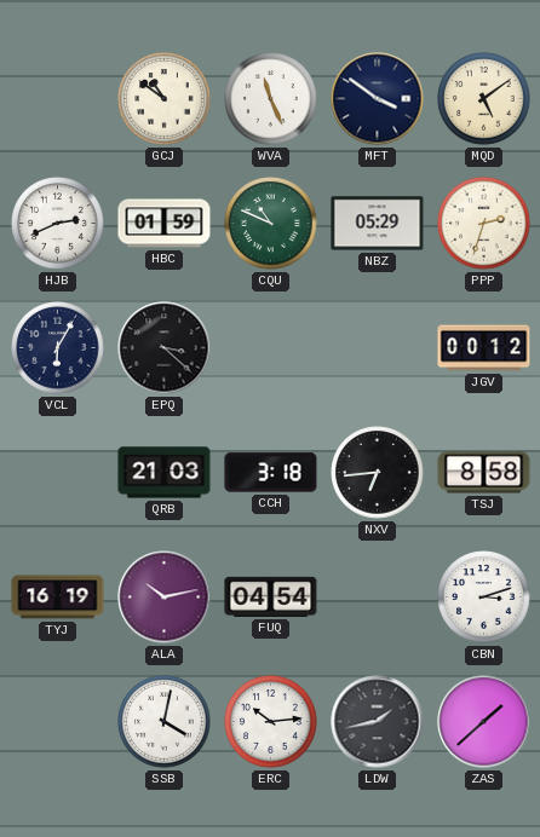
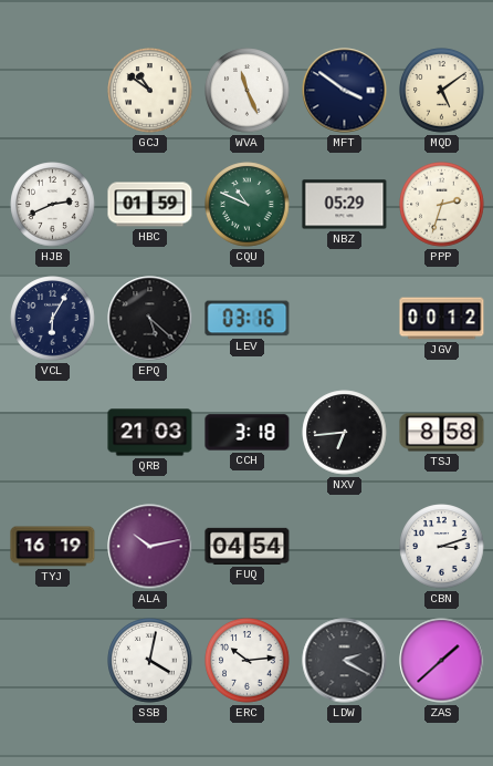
EPQ: 3:22 -> 5:22 (150, 319)
LEV: none -> 03:16 (248, 319)
LDW: 1:43 -> 2:20 (345, 661)
